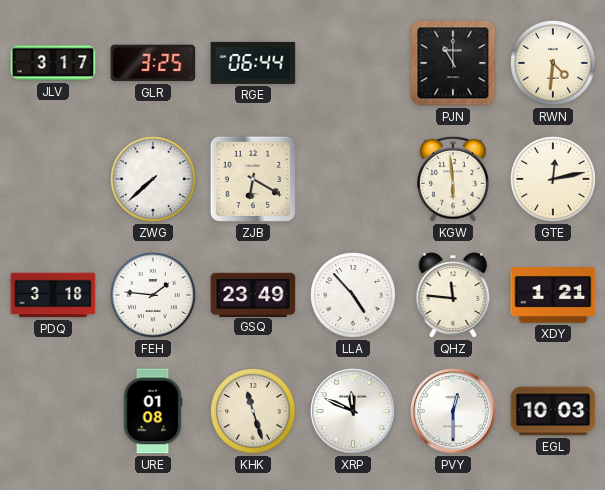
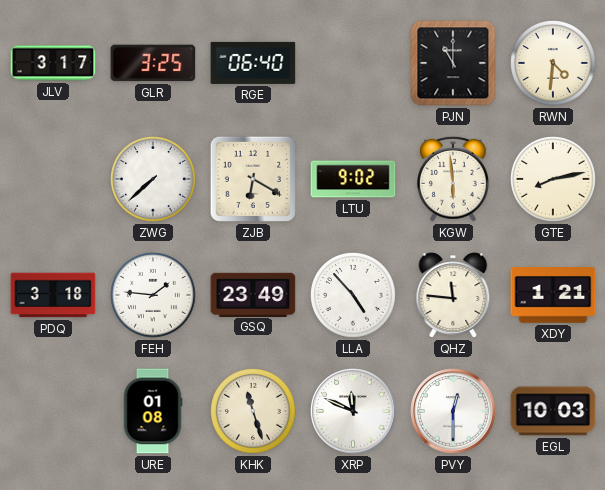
RGE: 06:44 -> 06:40 (253, 63)
LTU: none -> 9:02 (353, 179)
GTE: 12:13 -> 8:13 (554, 180)
